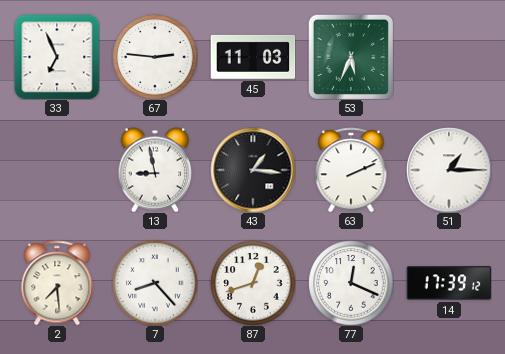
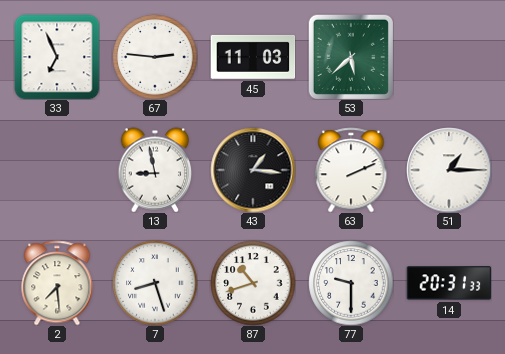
53: 5:34 -> 5:38 (351, 57)
7: 8:23 -> 8:27 (155, 283)
87: 12:42 -> 10:42 (253, 283)
77: 12:19 -> 9:30 (351, 283)
14: 17:39 -> 20:31 (449, 283)
